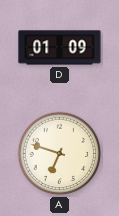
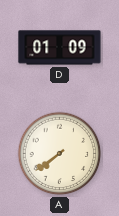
A: 6:48 -> 7:39 (60, 154)
